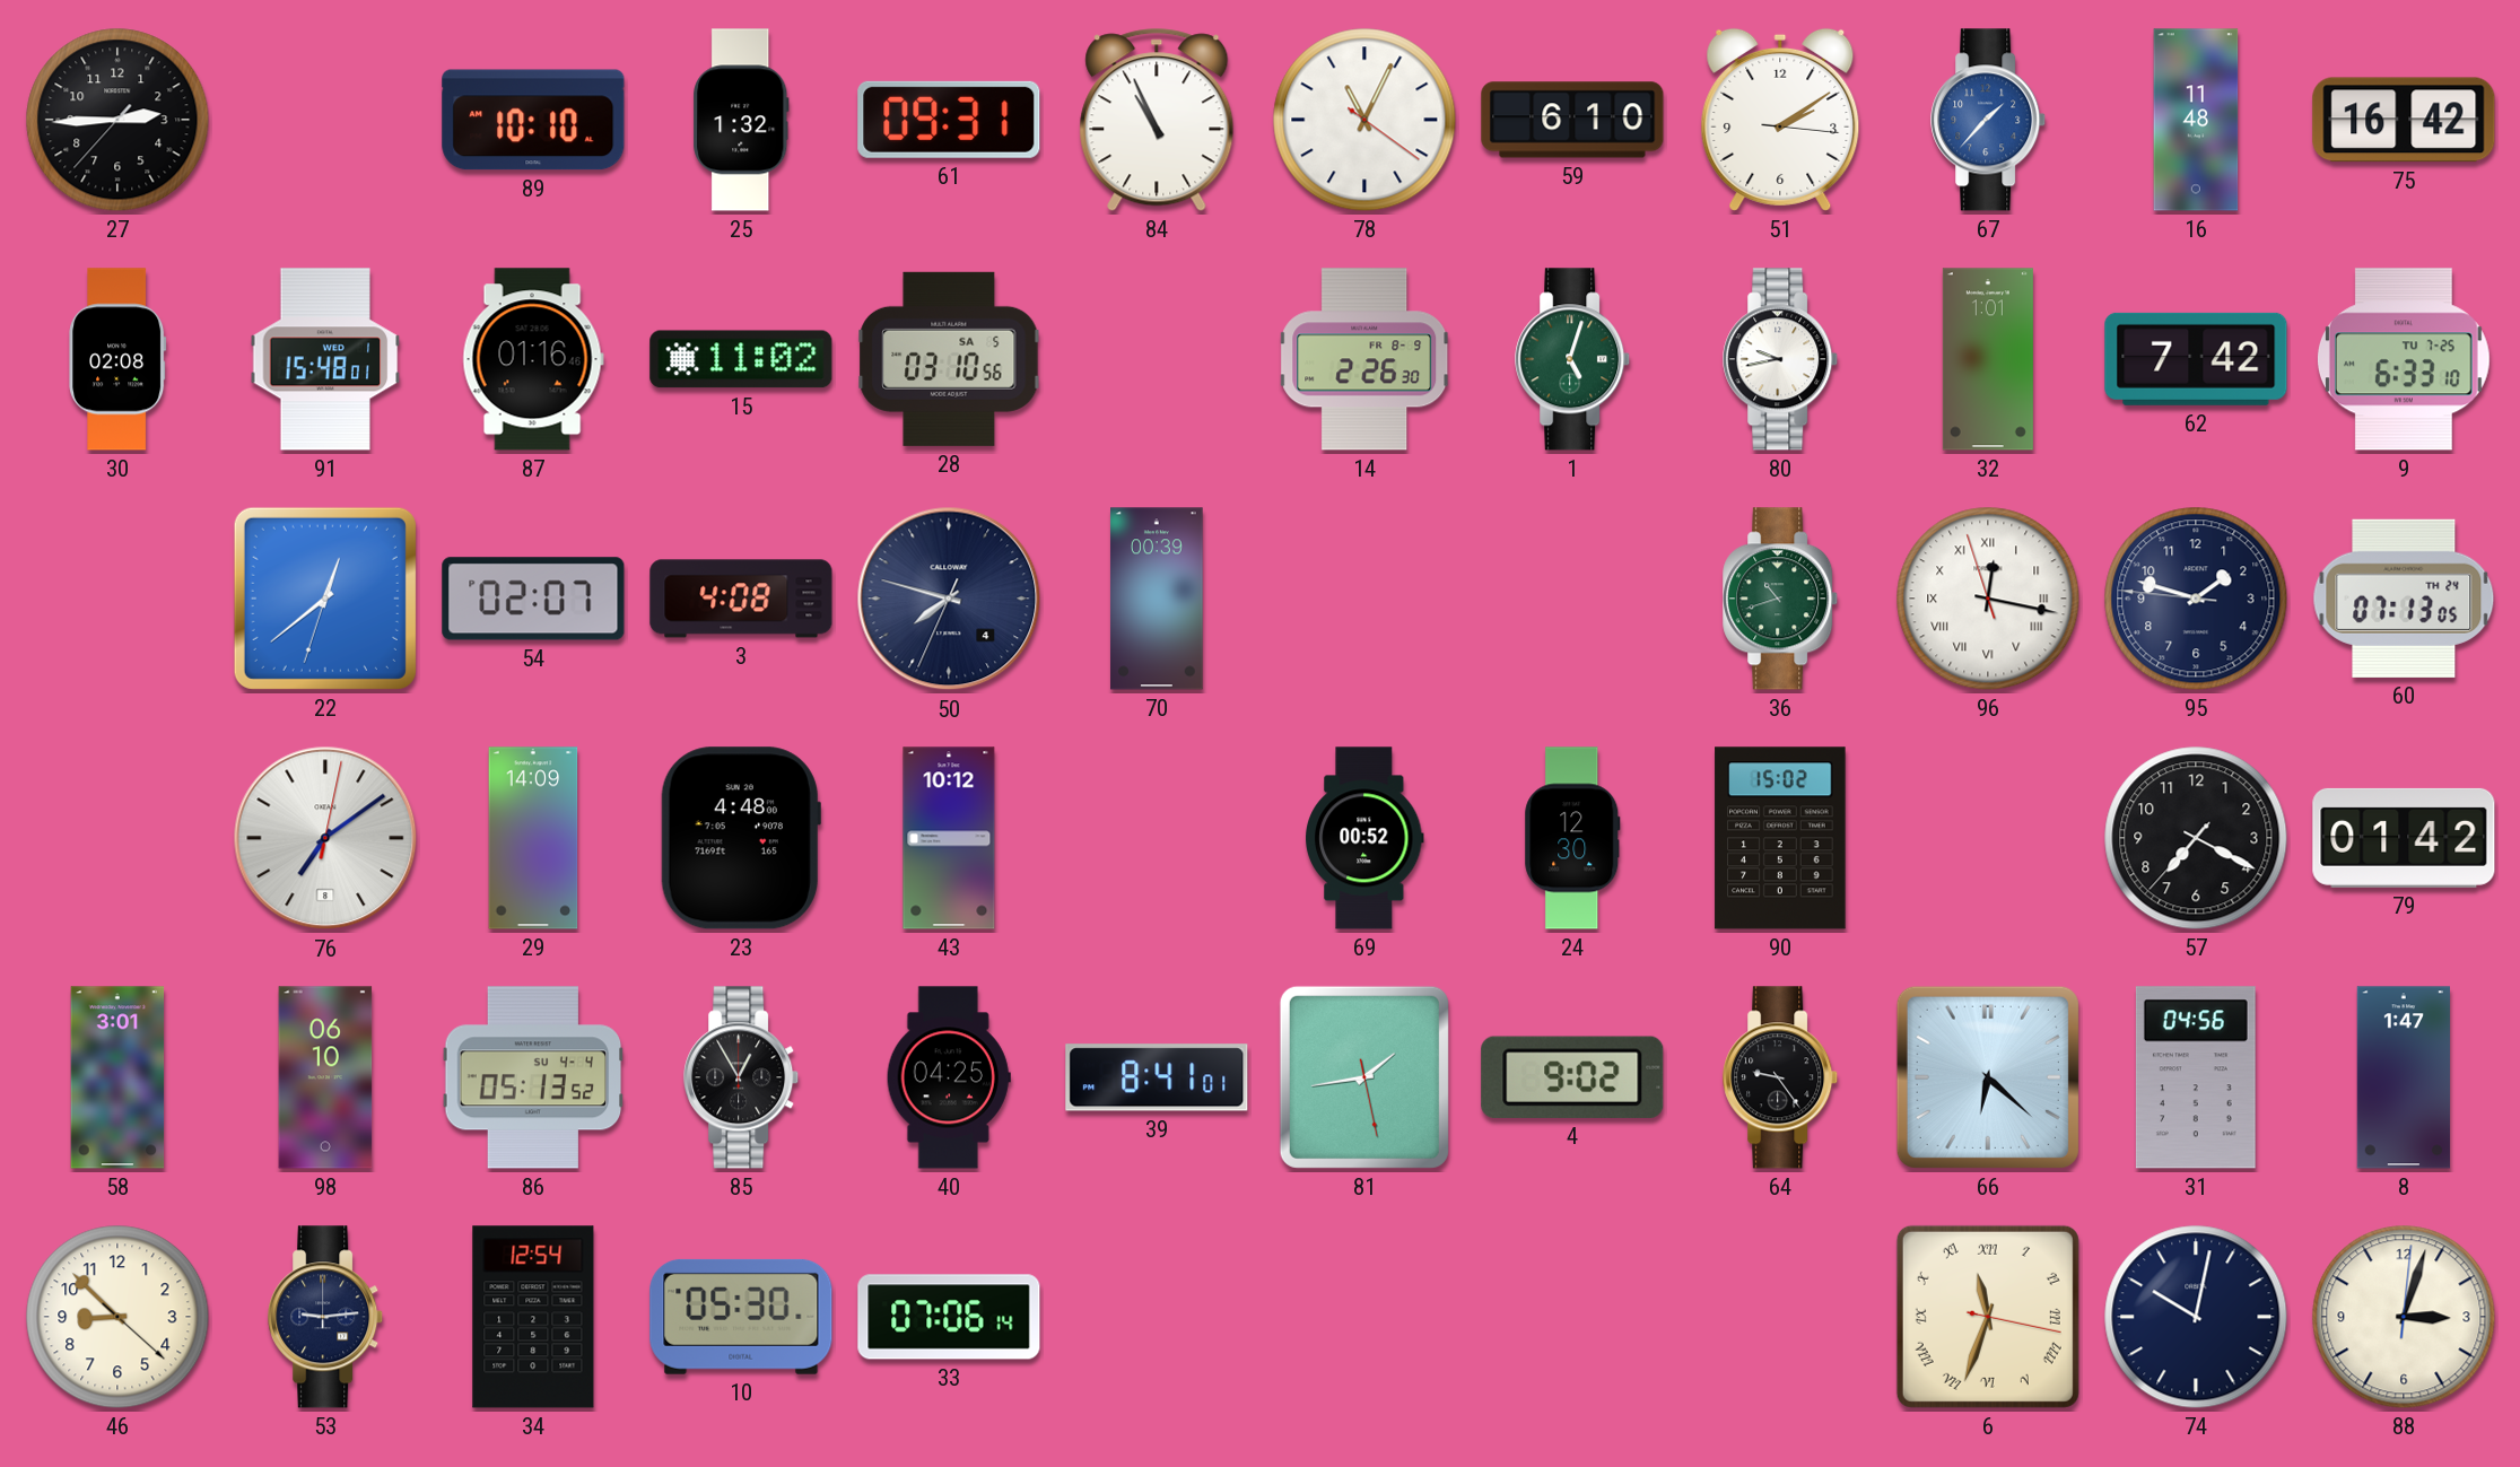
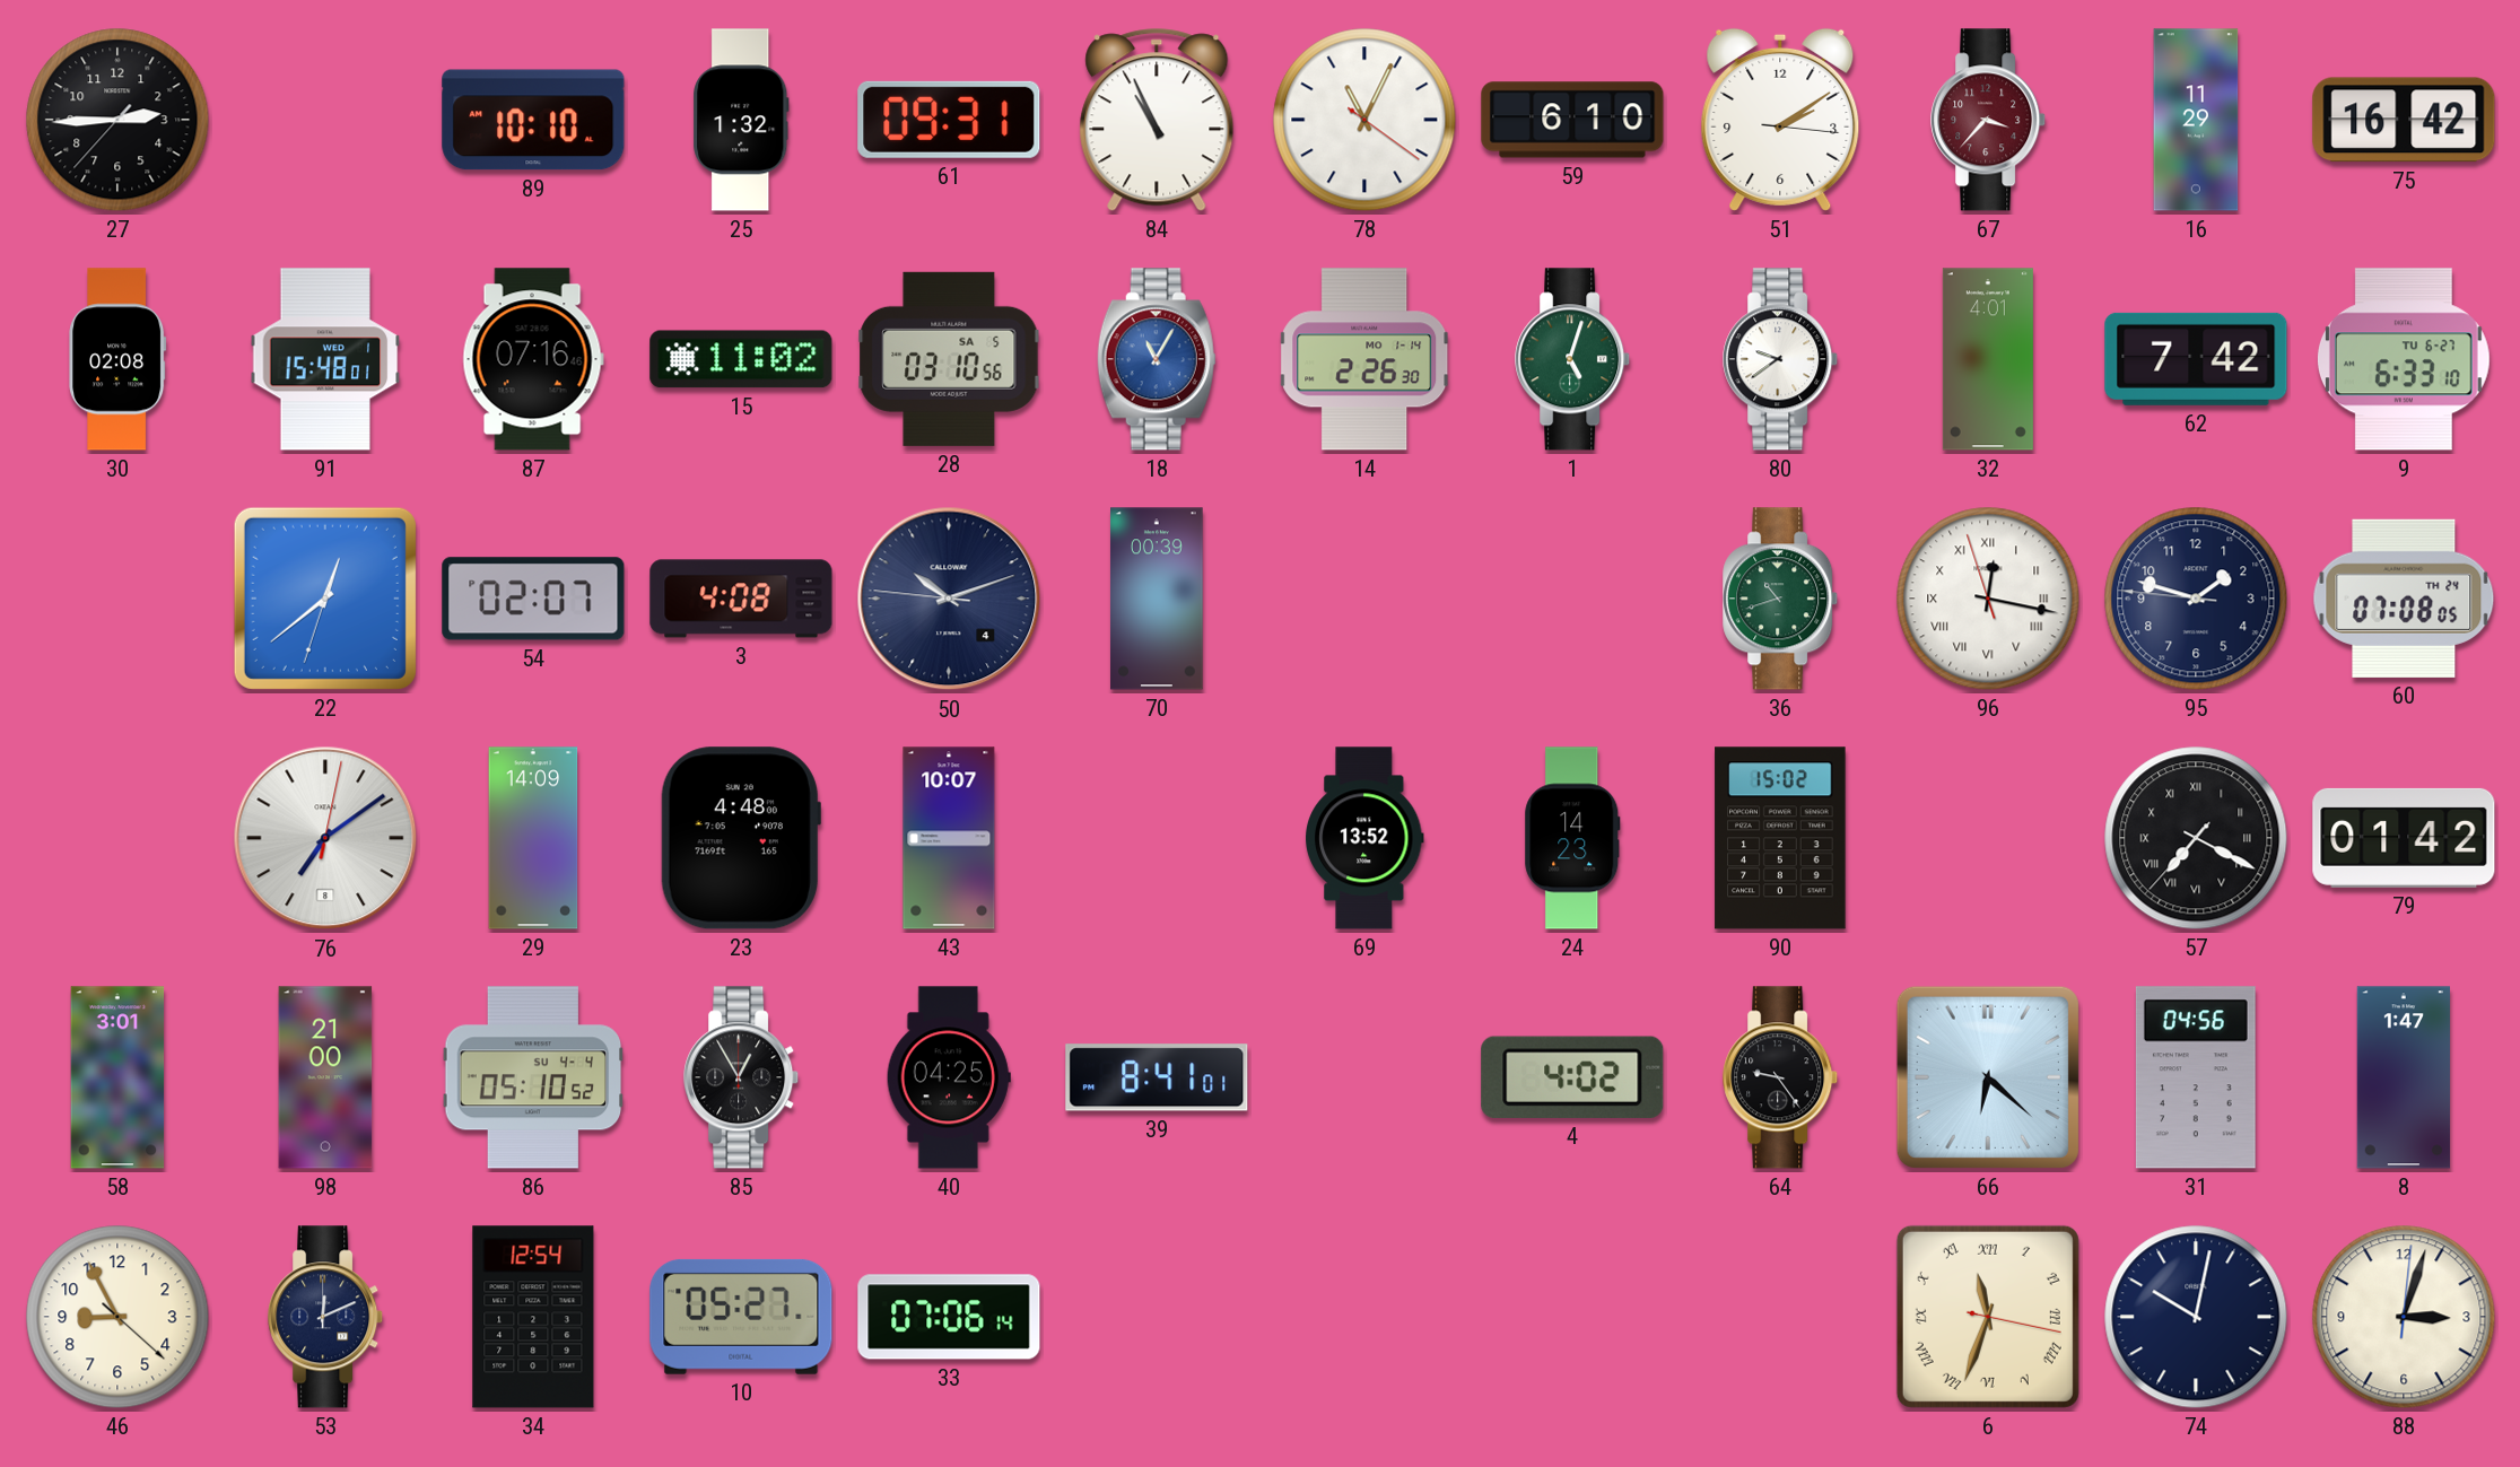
67: 1:37 -> 3:37 (1989, 120)
67 dial: blue -> burgundy (1989, 120)
16: 11:48 -> 11:29 (2196, 120)
87: 01:16 -> 07:16 (533, 359)
18: none -> 11:05 (1157, 359)
14 date: FR 8-9 -> MO 1-14 (1364, 359)
80: 9:43 -> 9:39 (1781, 359)
32: 1:01 -> 4:01 (1988, 359)
9 date: TU 7-25 -> TU 6-27 (2404, 359)
50: 7:47 -> 10:11 (949, 599)
60: 07:13 -> 07:08 (2404, 599)
43: 10:12 -> 10:07 (949, 838)
69: 00:52 -> 13:52 (1366, 838)
24: 12:30 -> 14:23 (1572, 838)
57 numerals: Arabic -> Roman (2196, 838)
98: 06:10 -> 21:00 (325, 1077)
86: 05:13 -> 05:10 (533, 1077)
81: 1:43 -> none (1364, 1077)
4: 9:02 -> 4:02 (1572, 1077)
46: 8:52 -> 8:55 (117, 1317)
53: 9:14 -> 12:11 (326, 1317)
10: 05:30 -> 05:27 (741, 1317)
